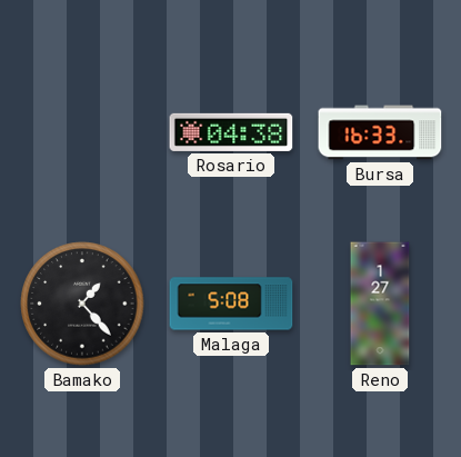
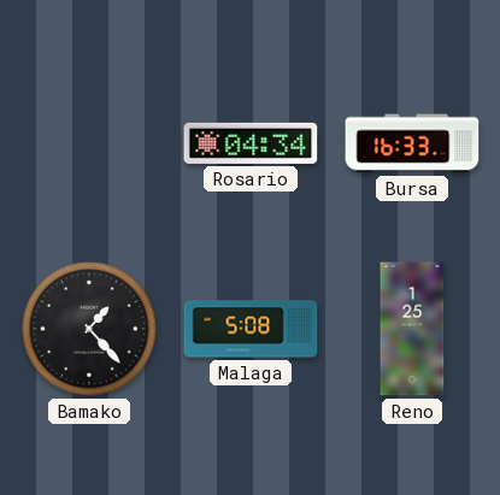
Rosario: 04:38 -> 04:34 (251, 143)
Reno: 1:27 -> 1:25 (412, 329)
